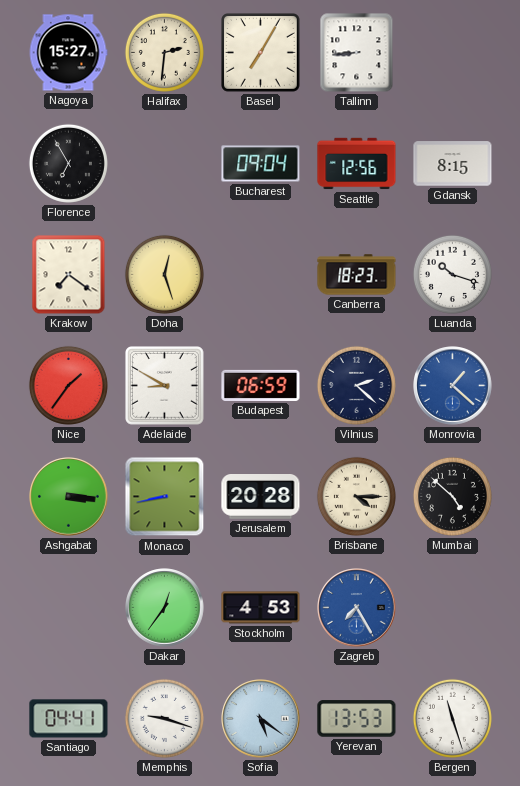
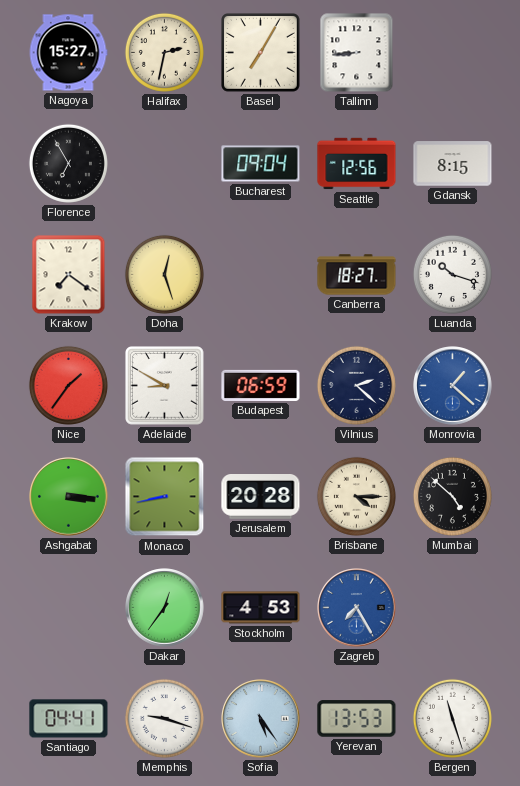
Halifax: 2:31 -> 2:32 (164, 52)
Canberra: 18:23 -> 18:27 (357, 275)
Sofia: 5:21 -> 5:24 (261, 719)
